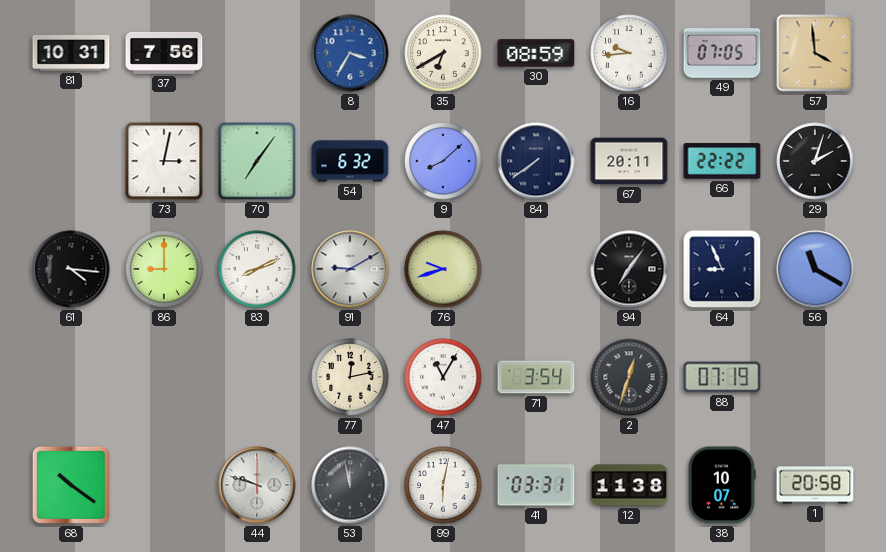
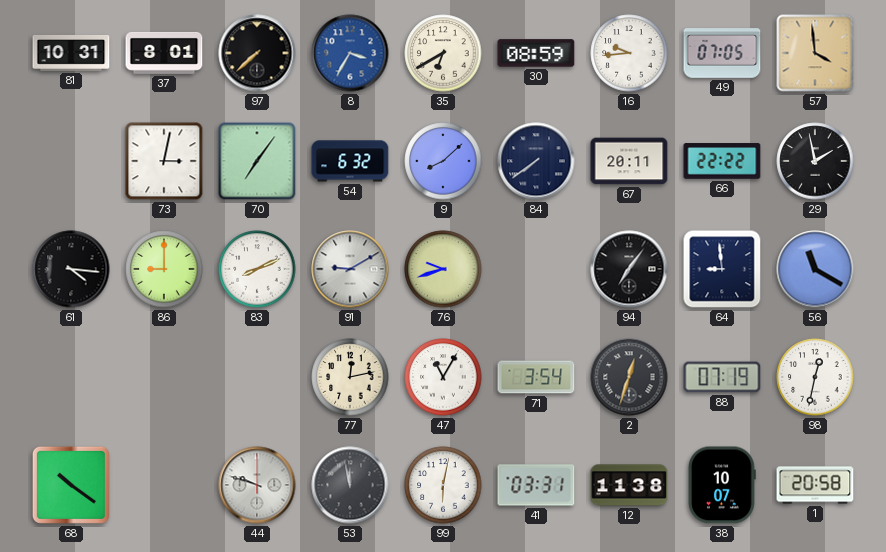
37: 7:56 -> 8:01 (164, 53)
97: none -> 7:38 (257, 53)
29: 2:03 -> 1:58 (815, 161)
64: 8:56 -> 8:59 (722, 269)
98: none -> 12:32 (815, 377)
